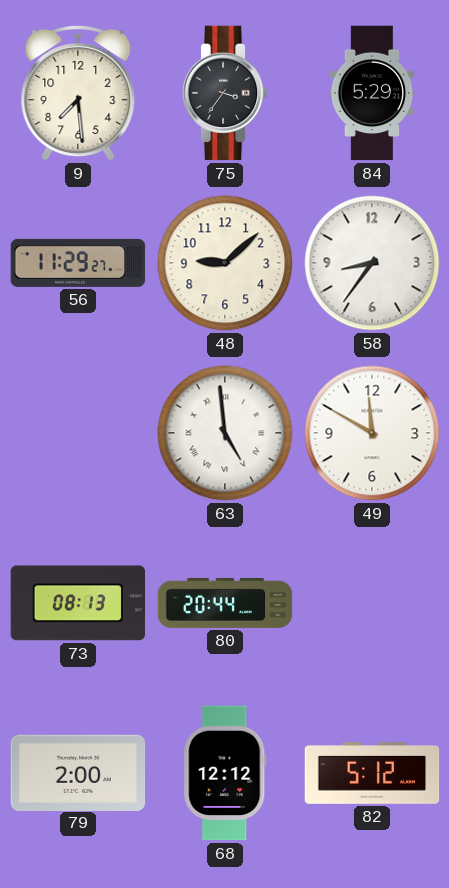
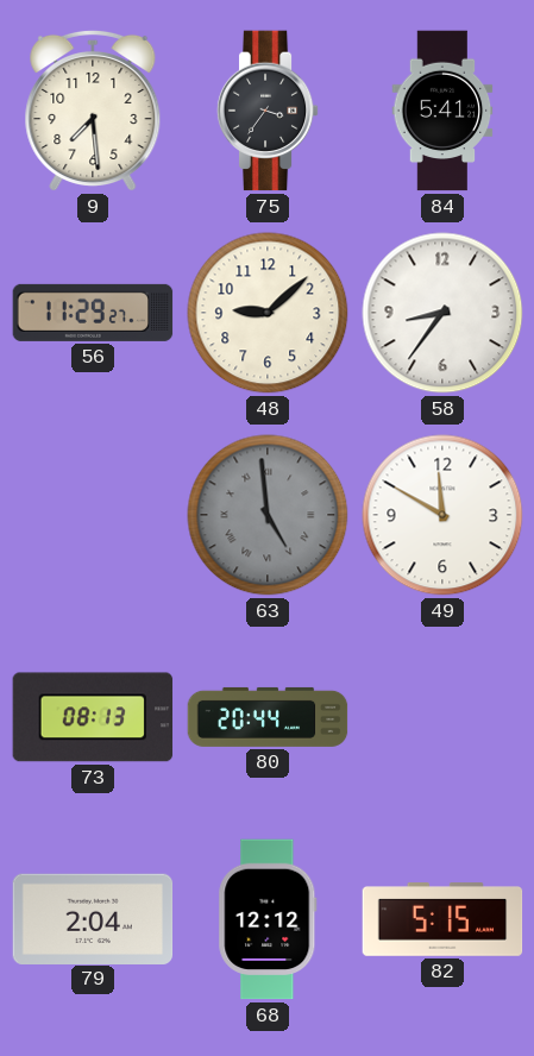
84: 5:29 -> 5:41 (442, 111)
63 dial: white -> grey (268, 515)
79: 2:00 -> 2:04 (93, 918)
82: 5:12 -> 5:15 (442, 920)
